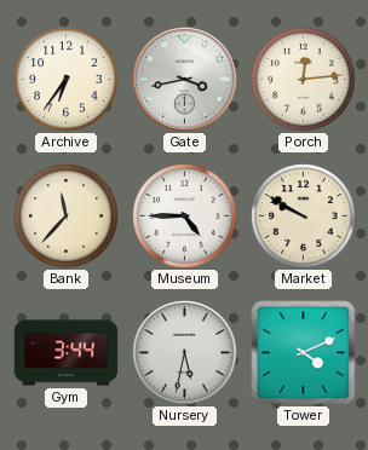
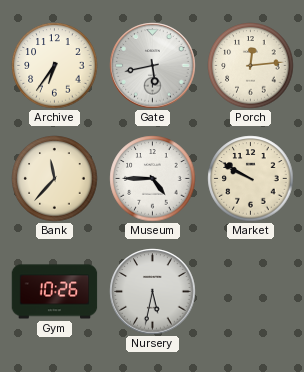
Gate: 3:43 -> 5:43 (153, 66)
Gym: 3:44 -> 10:26 (55, 292)
Tower: 4:11 -> none (304, 353)
